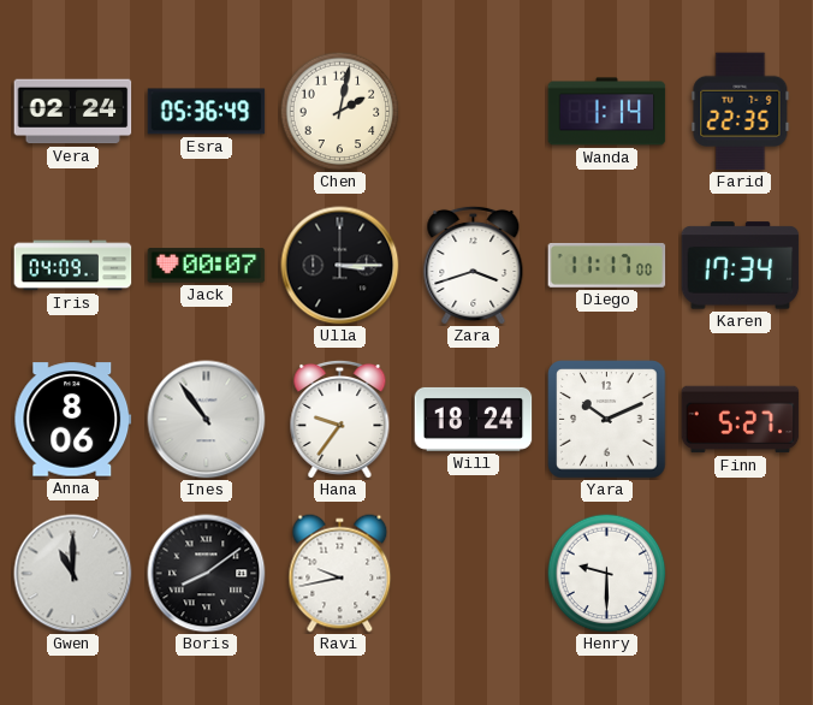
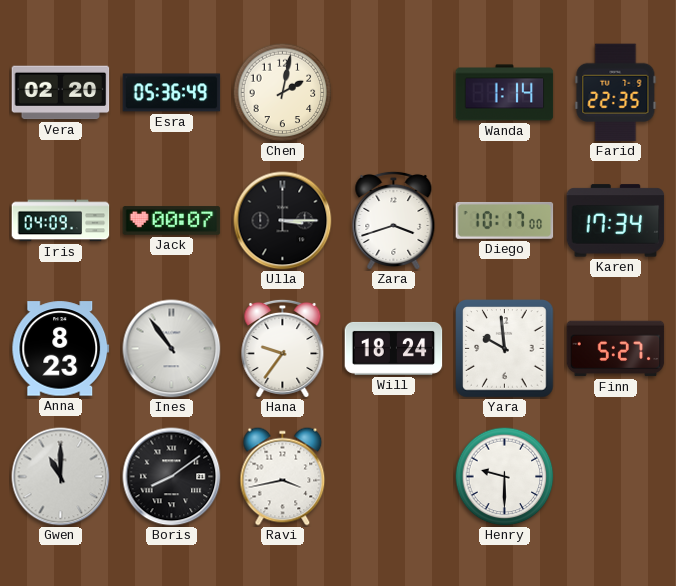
Vera: 02:24 -> 02:20 (61, 93)
Diego: 11:17 -> 10:17 (505, 220)
Anna: 8:06 -> 8:23 (61, 349)
Yara: 10:11 -> 9:59 (505, 349)
Ravi: 9:43 -> 3:43 (283, 477)
